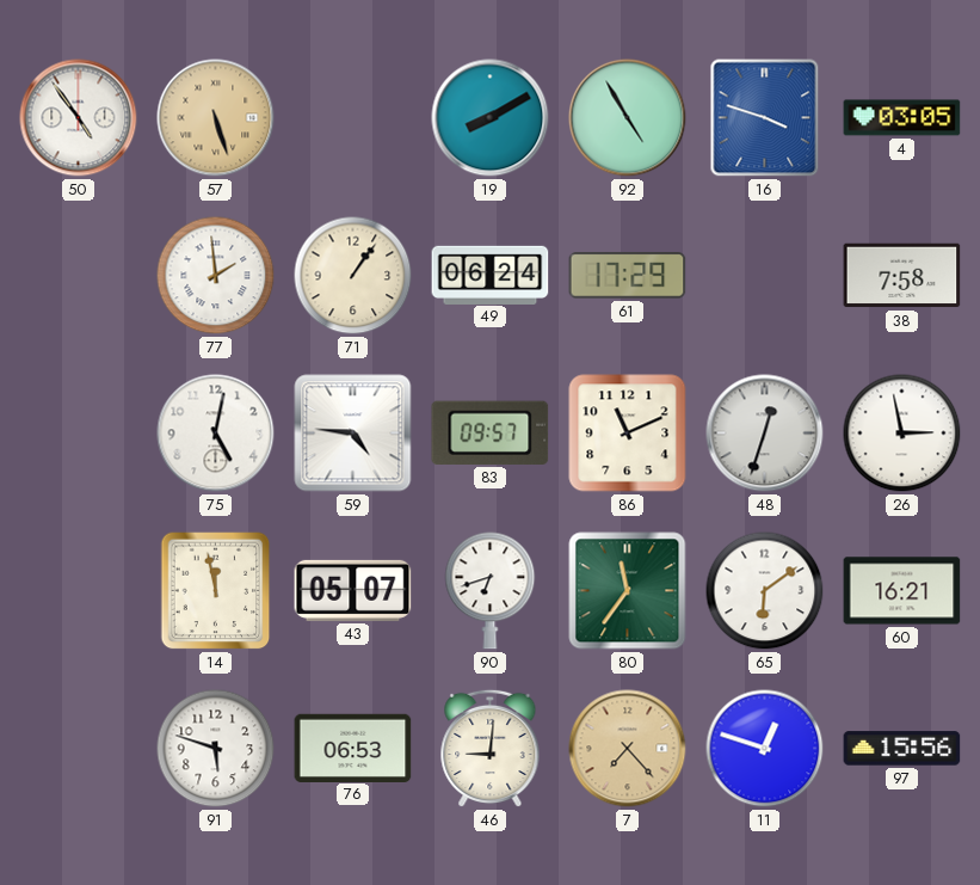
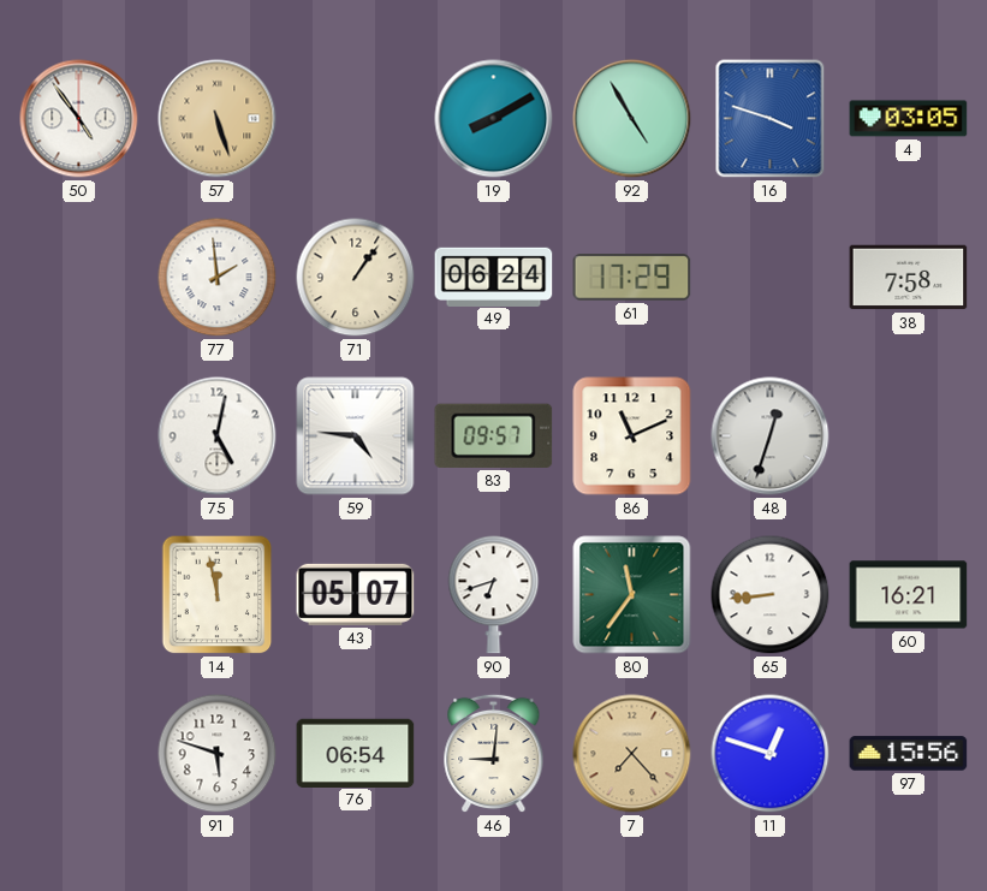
26: 2:58 -> none (902, 434)
65: 6:09 -> 8:44 (771, 595)
76: 06:53 -> 06:54 (356, 753)
